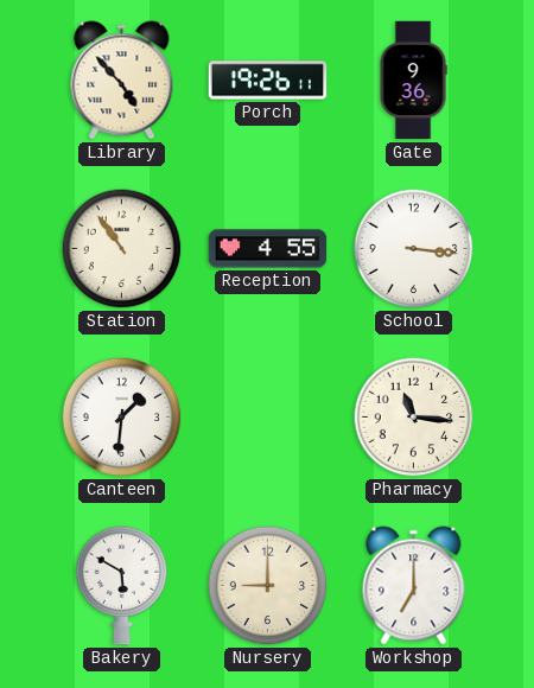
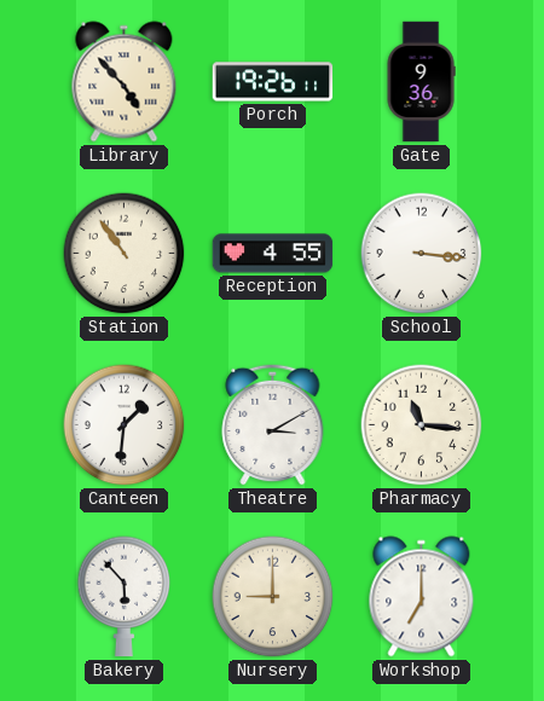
Theatre: none -> 3:10 (273, 424)
Bakery: 5:50 -> 5:53 (125, 597)
